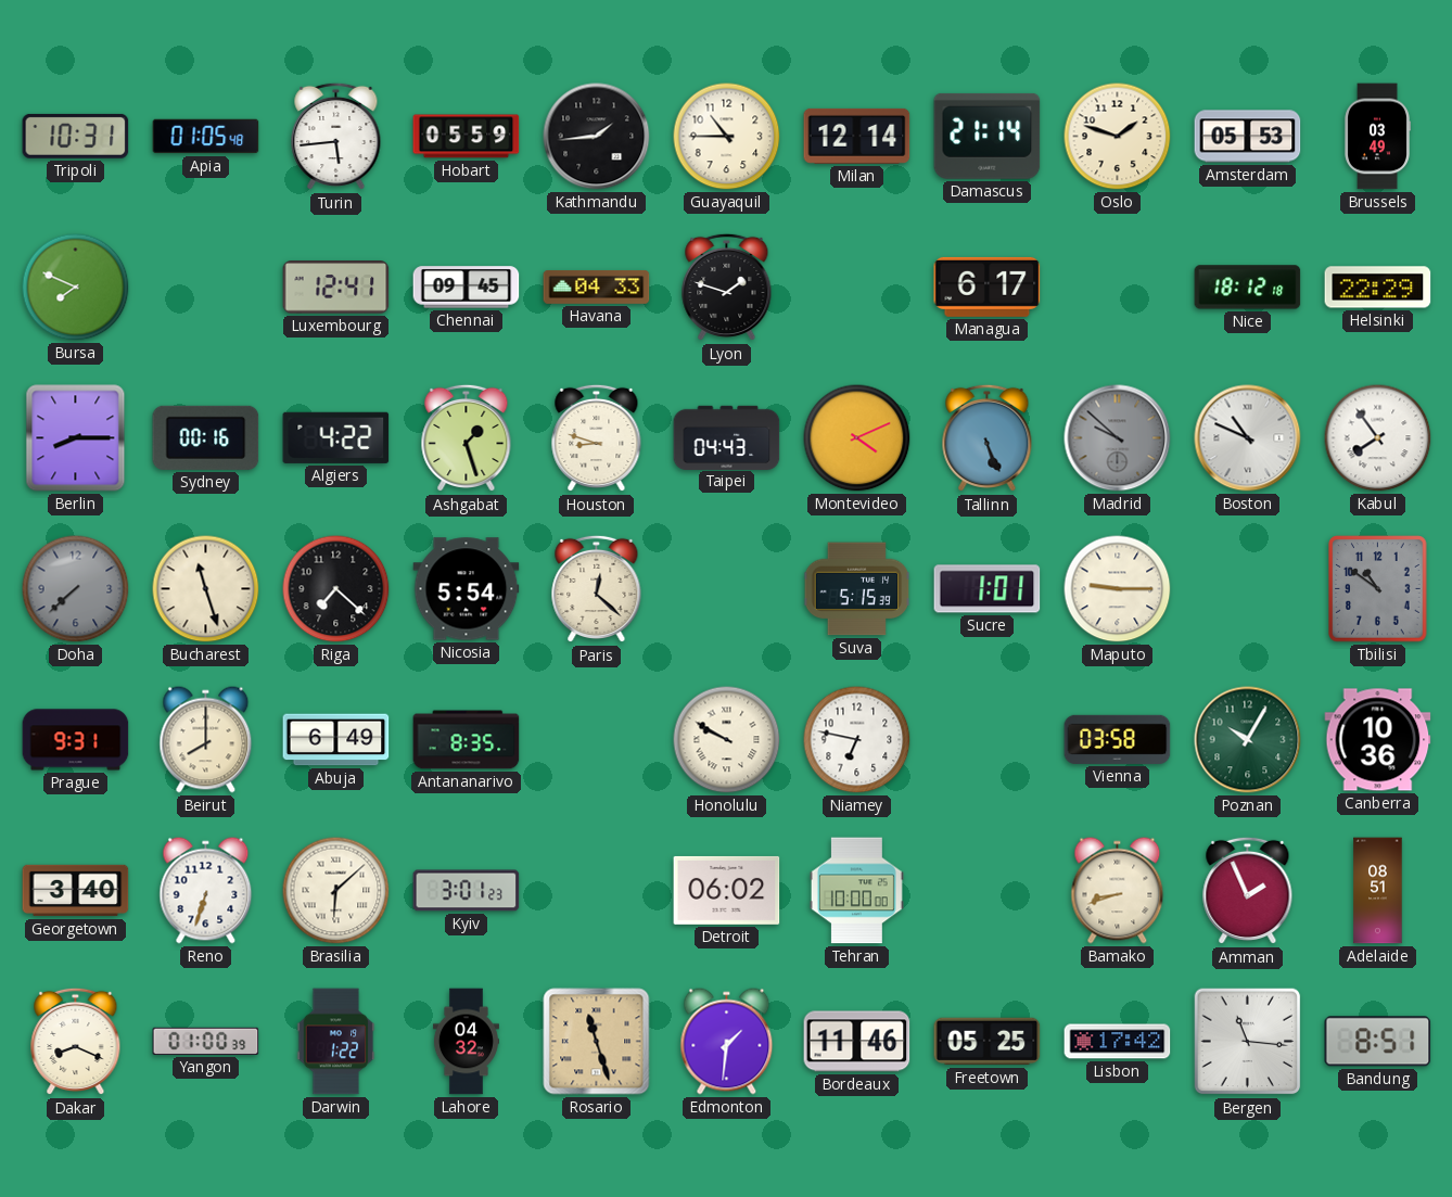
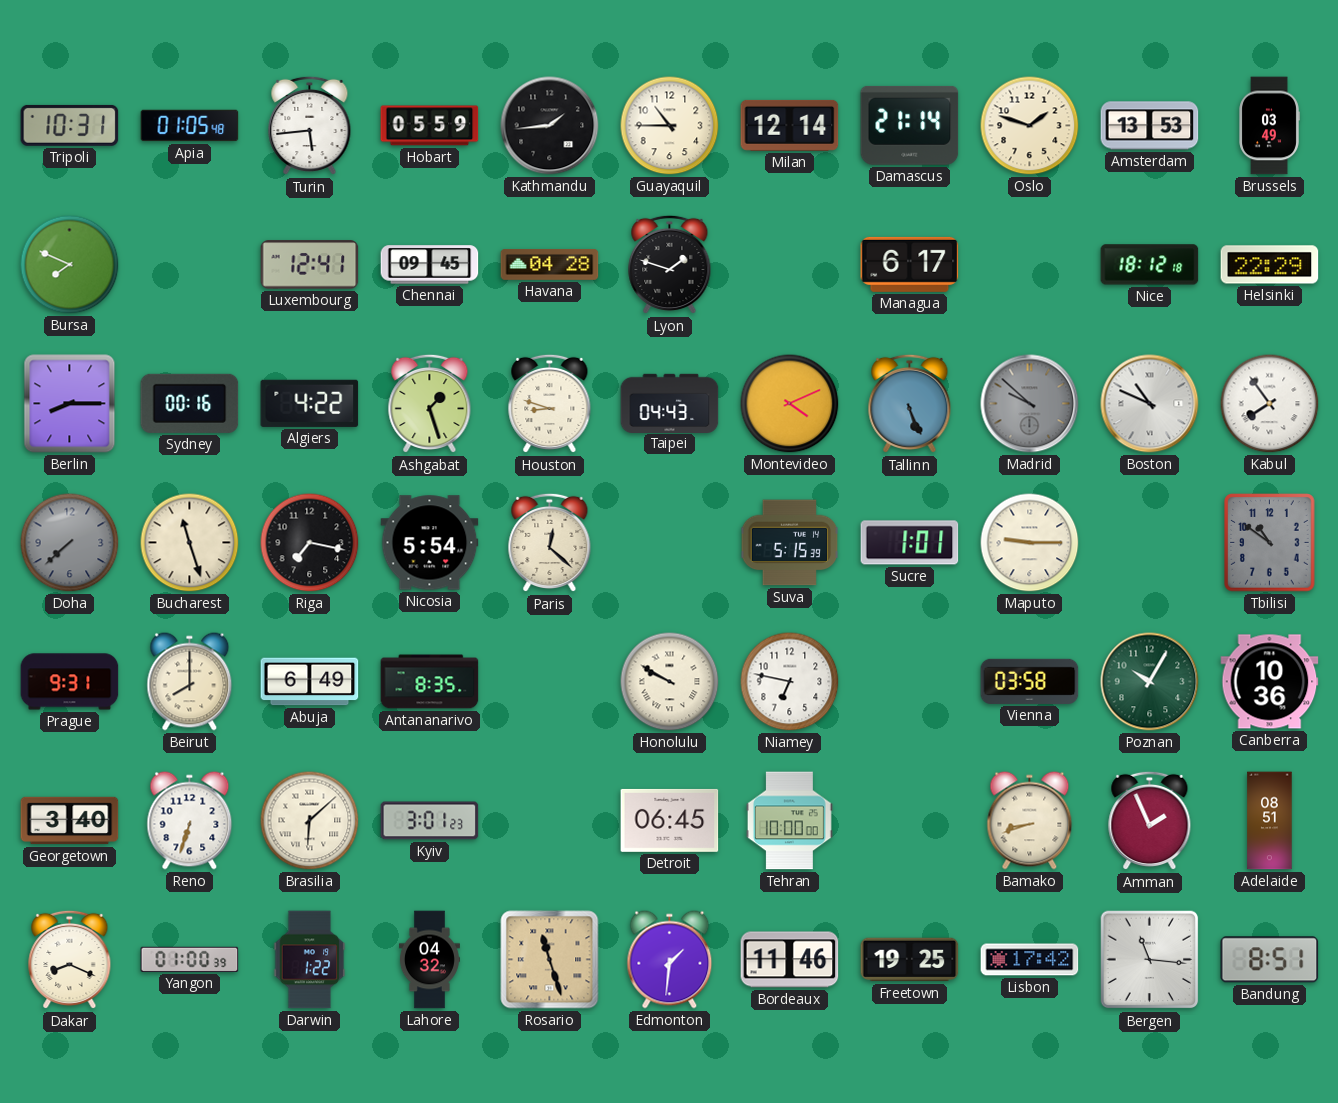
Amsterdam: 05:53 -> 13:53 (1150, 126)
Havana: 04:33 -> 04:28 (550, 265)
Riga: 7:22 -> 7:17 (310, 543)
Detroit: 06:02 -> 06:45 (670, 820)
Freetown: 05:25 -> 19:25 (910, 960)
